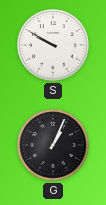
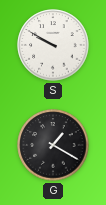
G: 1:04 -> 1:20 (53, 145)
